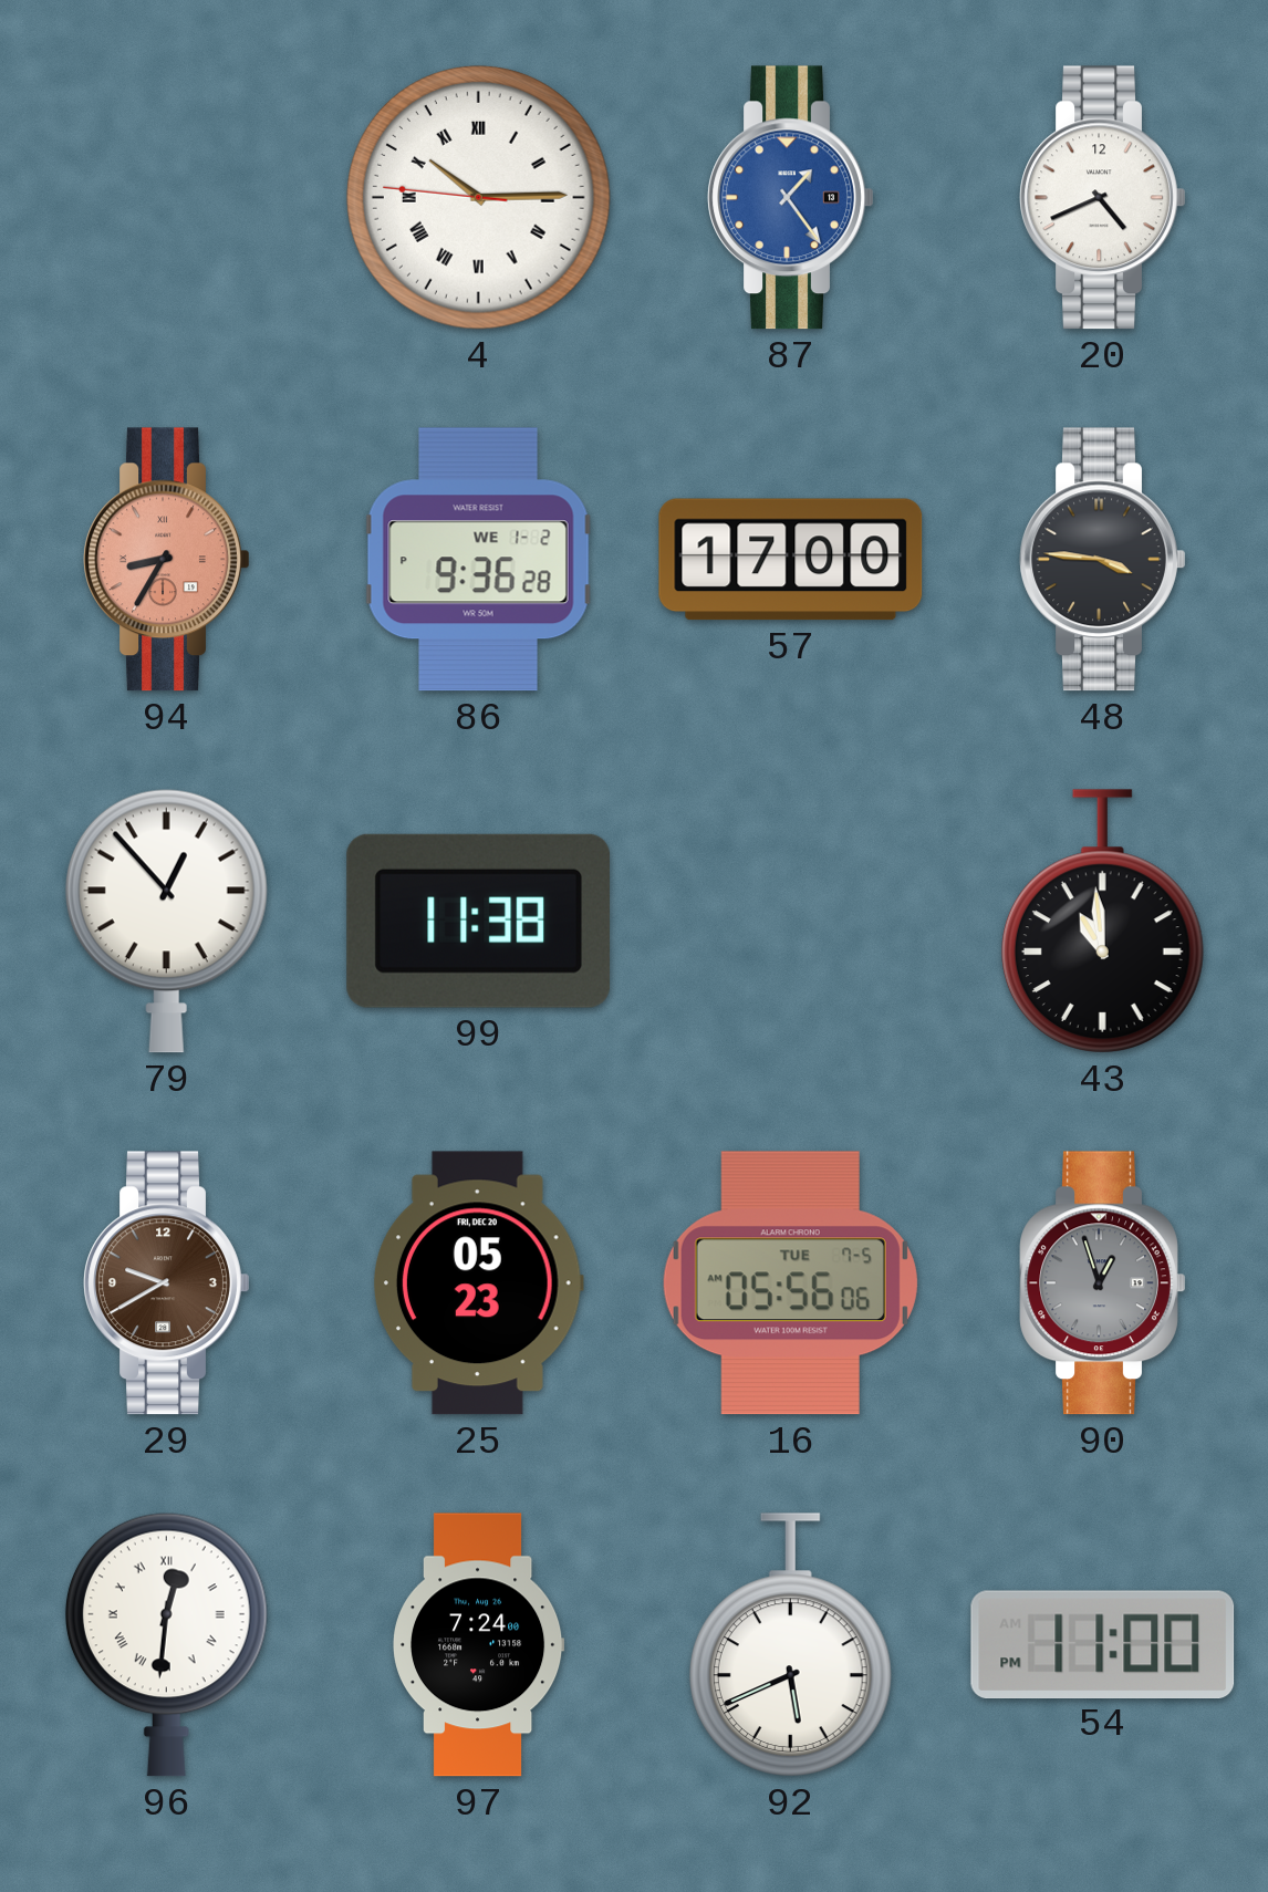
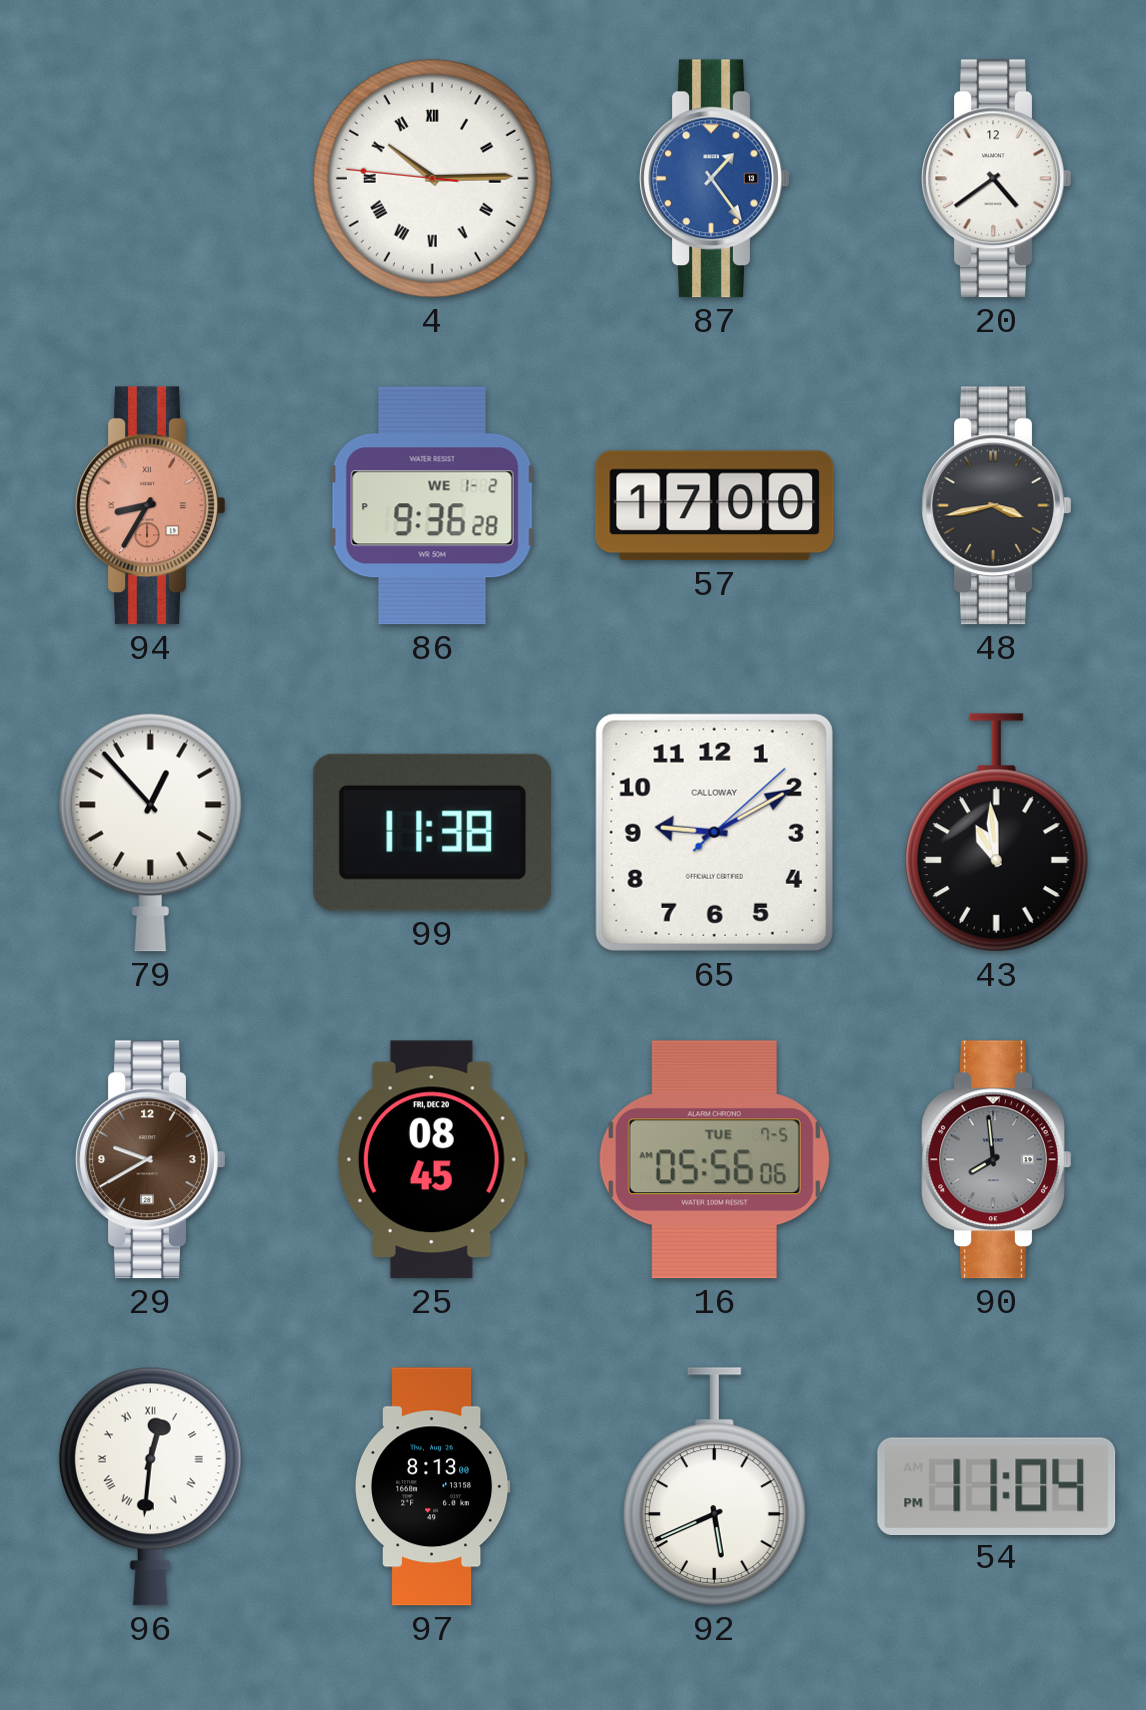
20: 4:41 -> 4:39 (997, 179)
48: 3:46 -> 3:43 (997, 506)
65: none -> 9:10 (714, 832)
25: 05:23 -> 08:45 (432, 1160)
90: 12:57 -> 7:59 (997, 1160)
97: 7:24 -> 8:13 (433, 1487)
54: 11:00 -> 11:04 (997, 1486)
